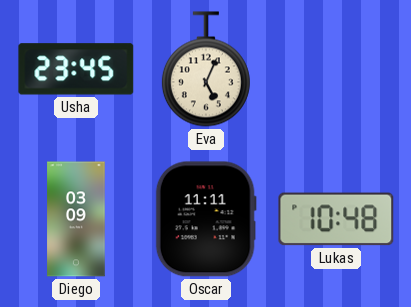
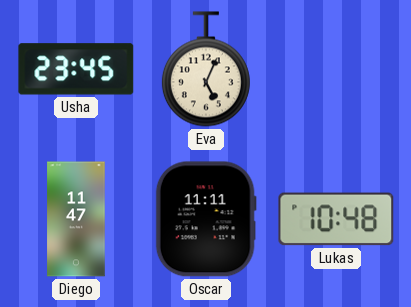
Diego: 03:09 -> 11:47 (76, 219)
